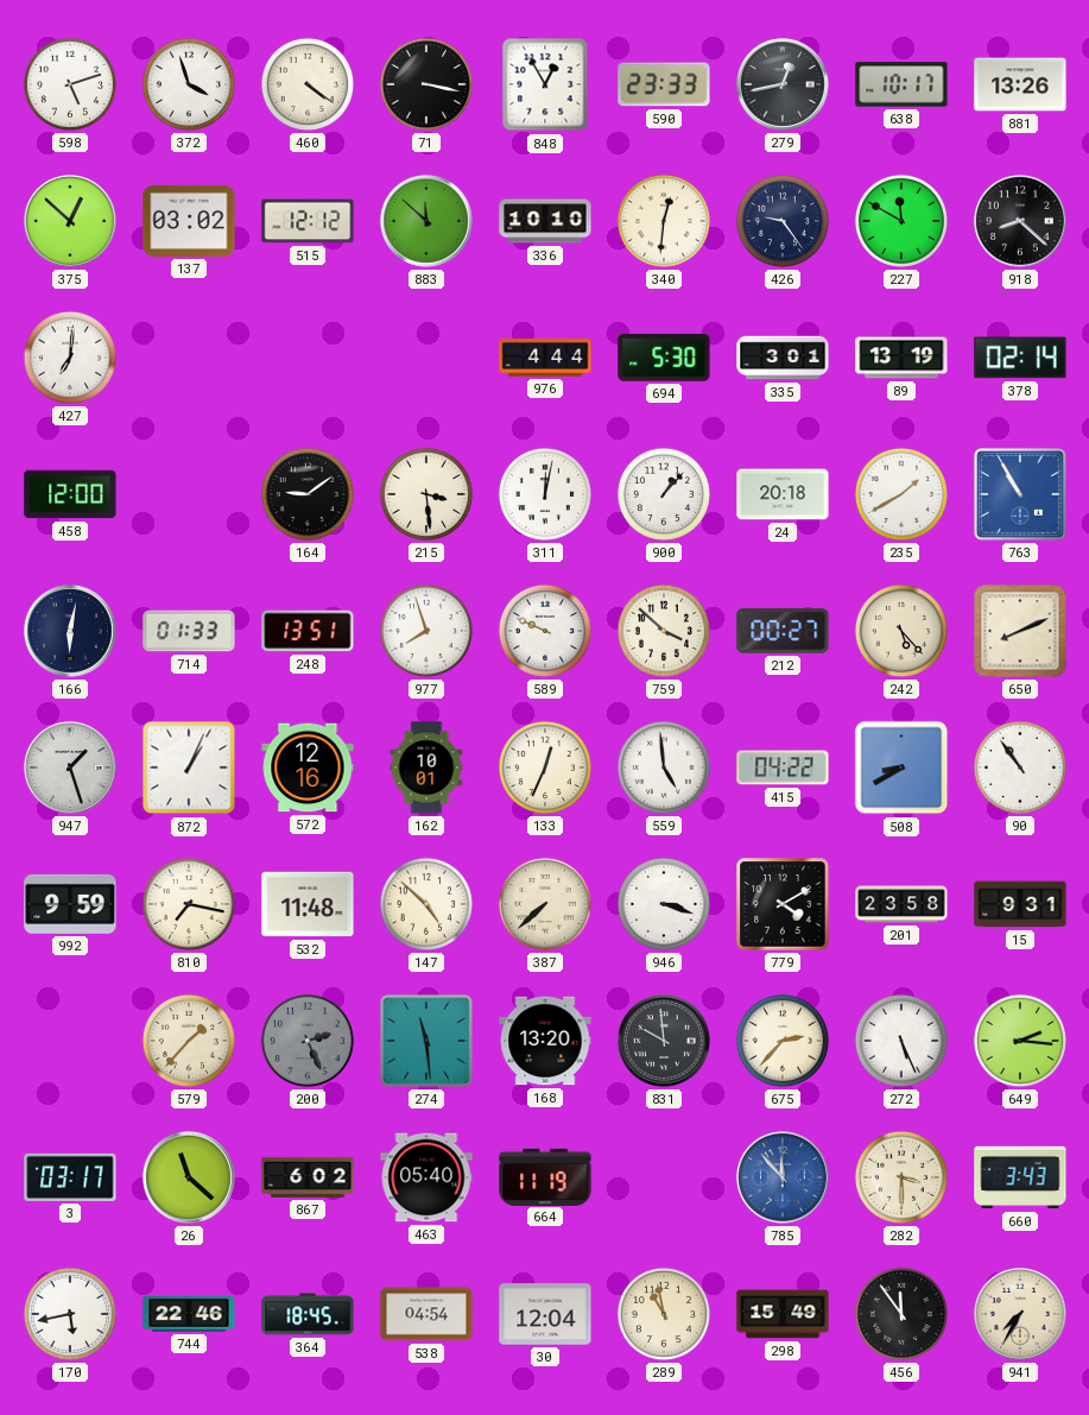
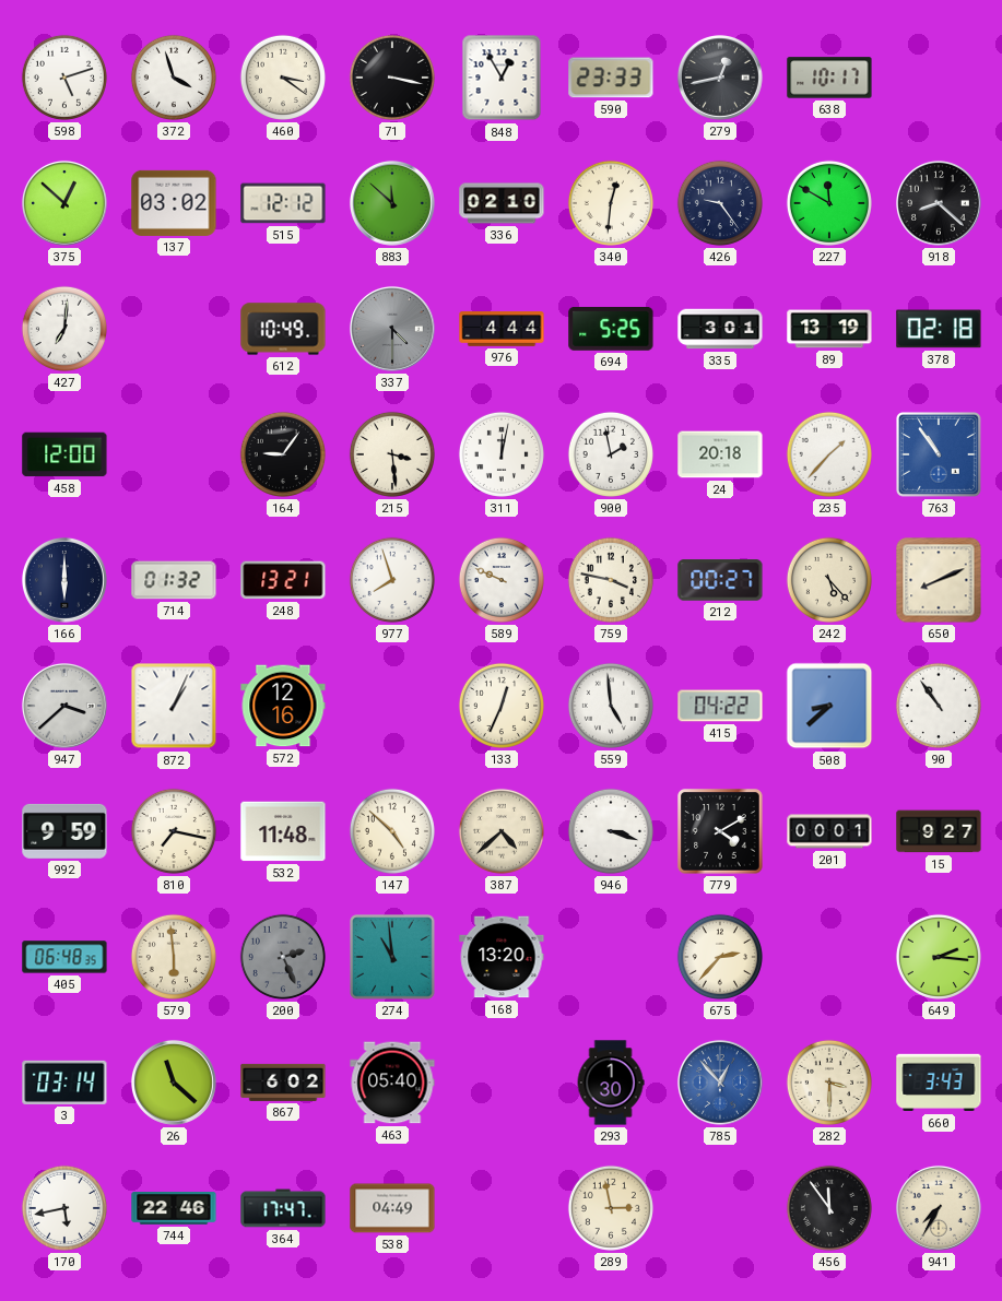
460: 4:21 -> 3:21 (283, 78)
881: 13:26 -> none (1020, 84)
336: 10:10 -> 02:10 (502, 203)
612: none -> 10:49 (283, 329)
337: none -> 4:30 (392, 329)
694: 5:30 -> 5:25 (611, 329)
378: 02:14 -> 02:18 (939, 329)
164: 9:09 -> 9:06 (283, 454)
900: 1:07 -> 1:58 (611, 454)
235: 1:40 -> 1:37 (829, 454)
763: 10:55 -> 10:54 (939, 454)
166: 6:02 -> 6:00 (64, 580)
714: 01:33 -> 01:32 (174, 580)
248: 13:51 -> 13:21 (283, 580)
759: 3:52 -> 3:47 (611, 580)
947: 1:27 -> 3:38 (64, 706)
162: 10:01 -> none (426, 767)
508: 8:40 -> 8:38 (829, 706)
387: 7:38 -> 4:38 (502, 831)
201: 23:58 -> 00:01 (829, 831)
15: 9:31 -> 9:27 (939, 831)
405: none -> 06:48 (64, 957)
579: 1:37 -> 5:59 (174, 957)
274: 11:29 -> 10:59 (392, 957)
831: 9:59 -> none (664, 1041)
272: 5:26 -> none (901, 1041)
3: 03:17 -> 03:14 (64, 1083)
664: 11:19 -> none (545, 1176)
293: none -> 1:30 (611, 1083)
785: 11:53 -> 12:53 (720, 1083)
364: 18:45 -> 17:47 (283, 1208)
538: 04:54 -> 04:49 (392, 1208)
30: 12:04 -> none (545, 1314)
289: 10:58 -> 2:58 (611, 1208)
298: 15:49 -> none (783, 1314)
